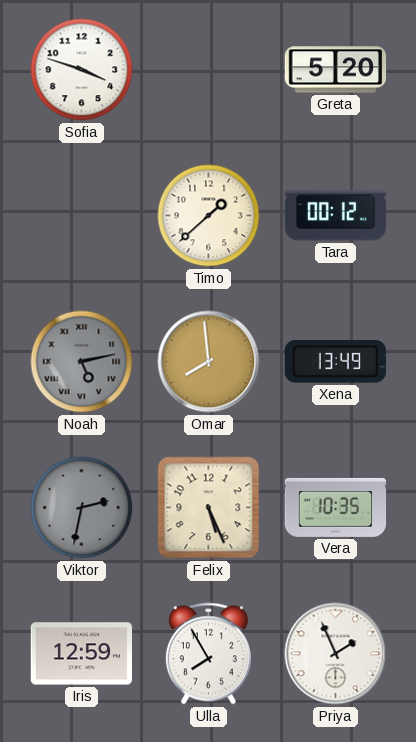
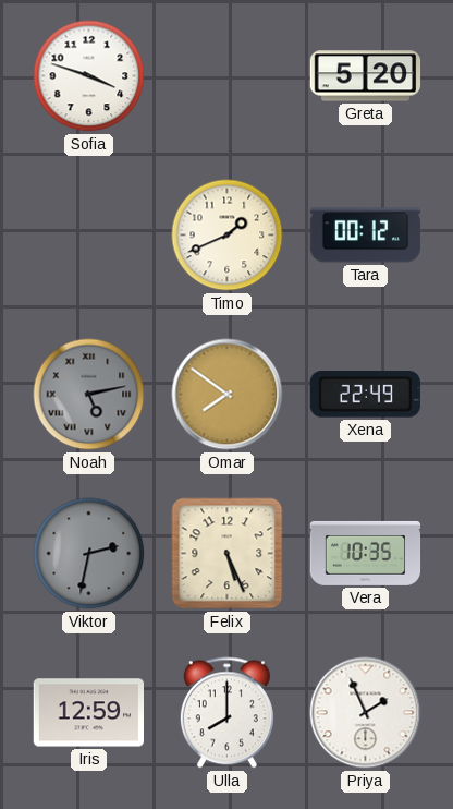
Timo: 1:38 -> 1:41 (228, 236)
Omar: 7:59 -> 7:51 (228, 395)
Xena: 13:49 -> 22:49 (365, 395)
Ulla: 7:55 -> 8:00 (226, 713)
